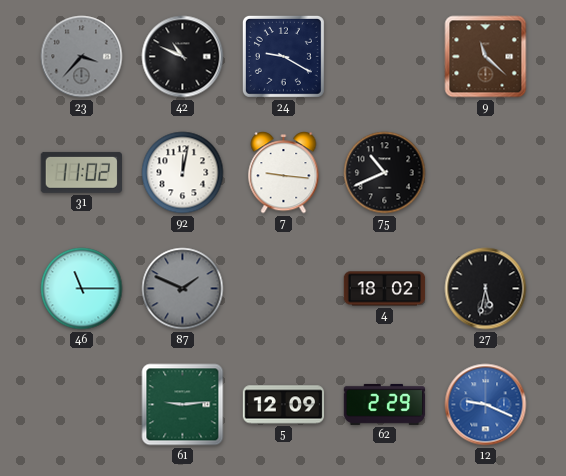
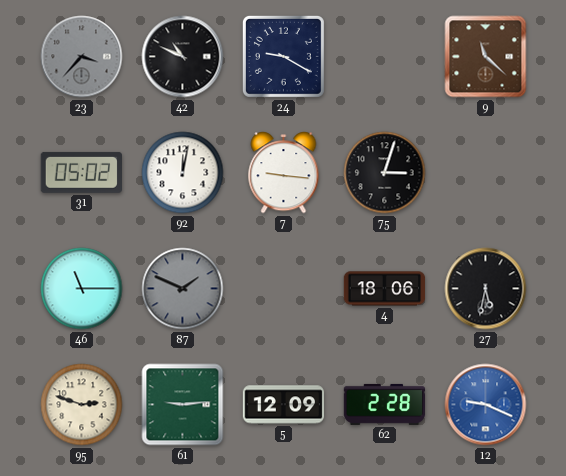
31: 11:02 -> 05:02 (81, 172)
75: 10:41 -> 3:03 (385, 173)
4: 18:02 -> 18:06 (385, 289)
95: none -> 2:48 (82, 405)
62: 2:29 -> 2:28 (385, 404)
